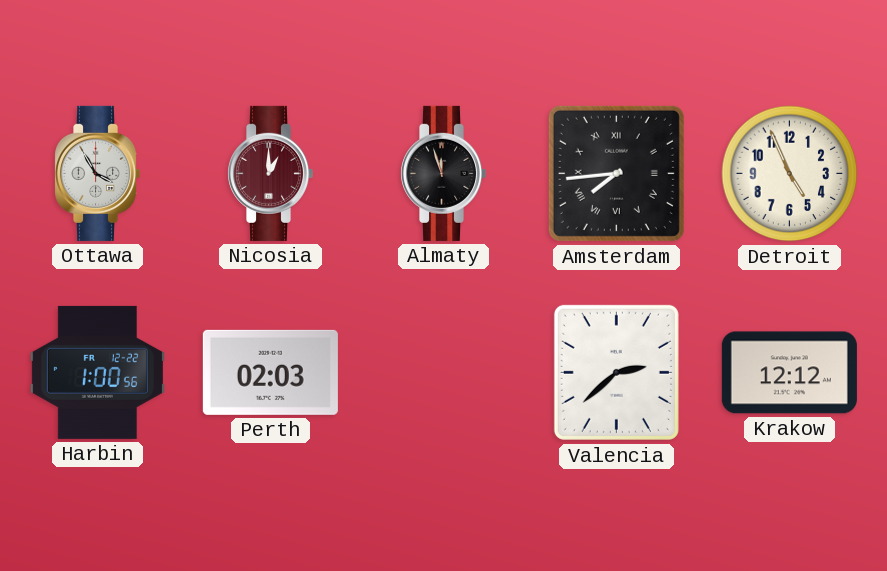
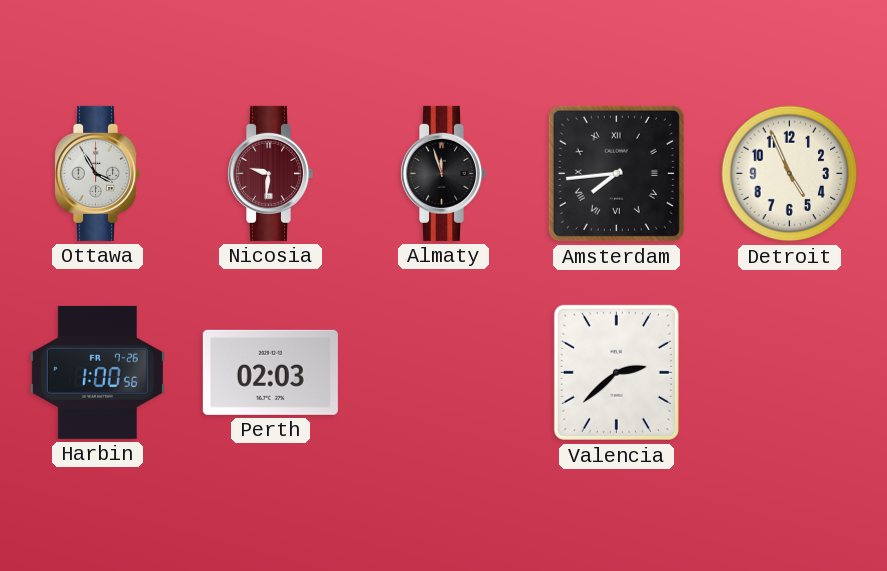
Nicosia: 1:00 -> 9:31 (271, 173)
Harbin date: FR 12-22 -> FR 7-26 (97, 372)
Krakow: 12:12 -> none (789, 373)
